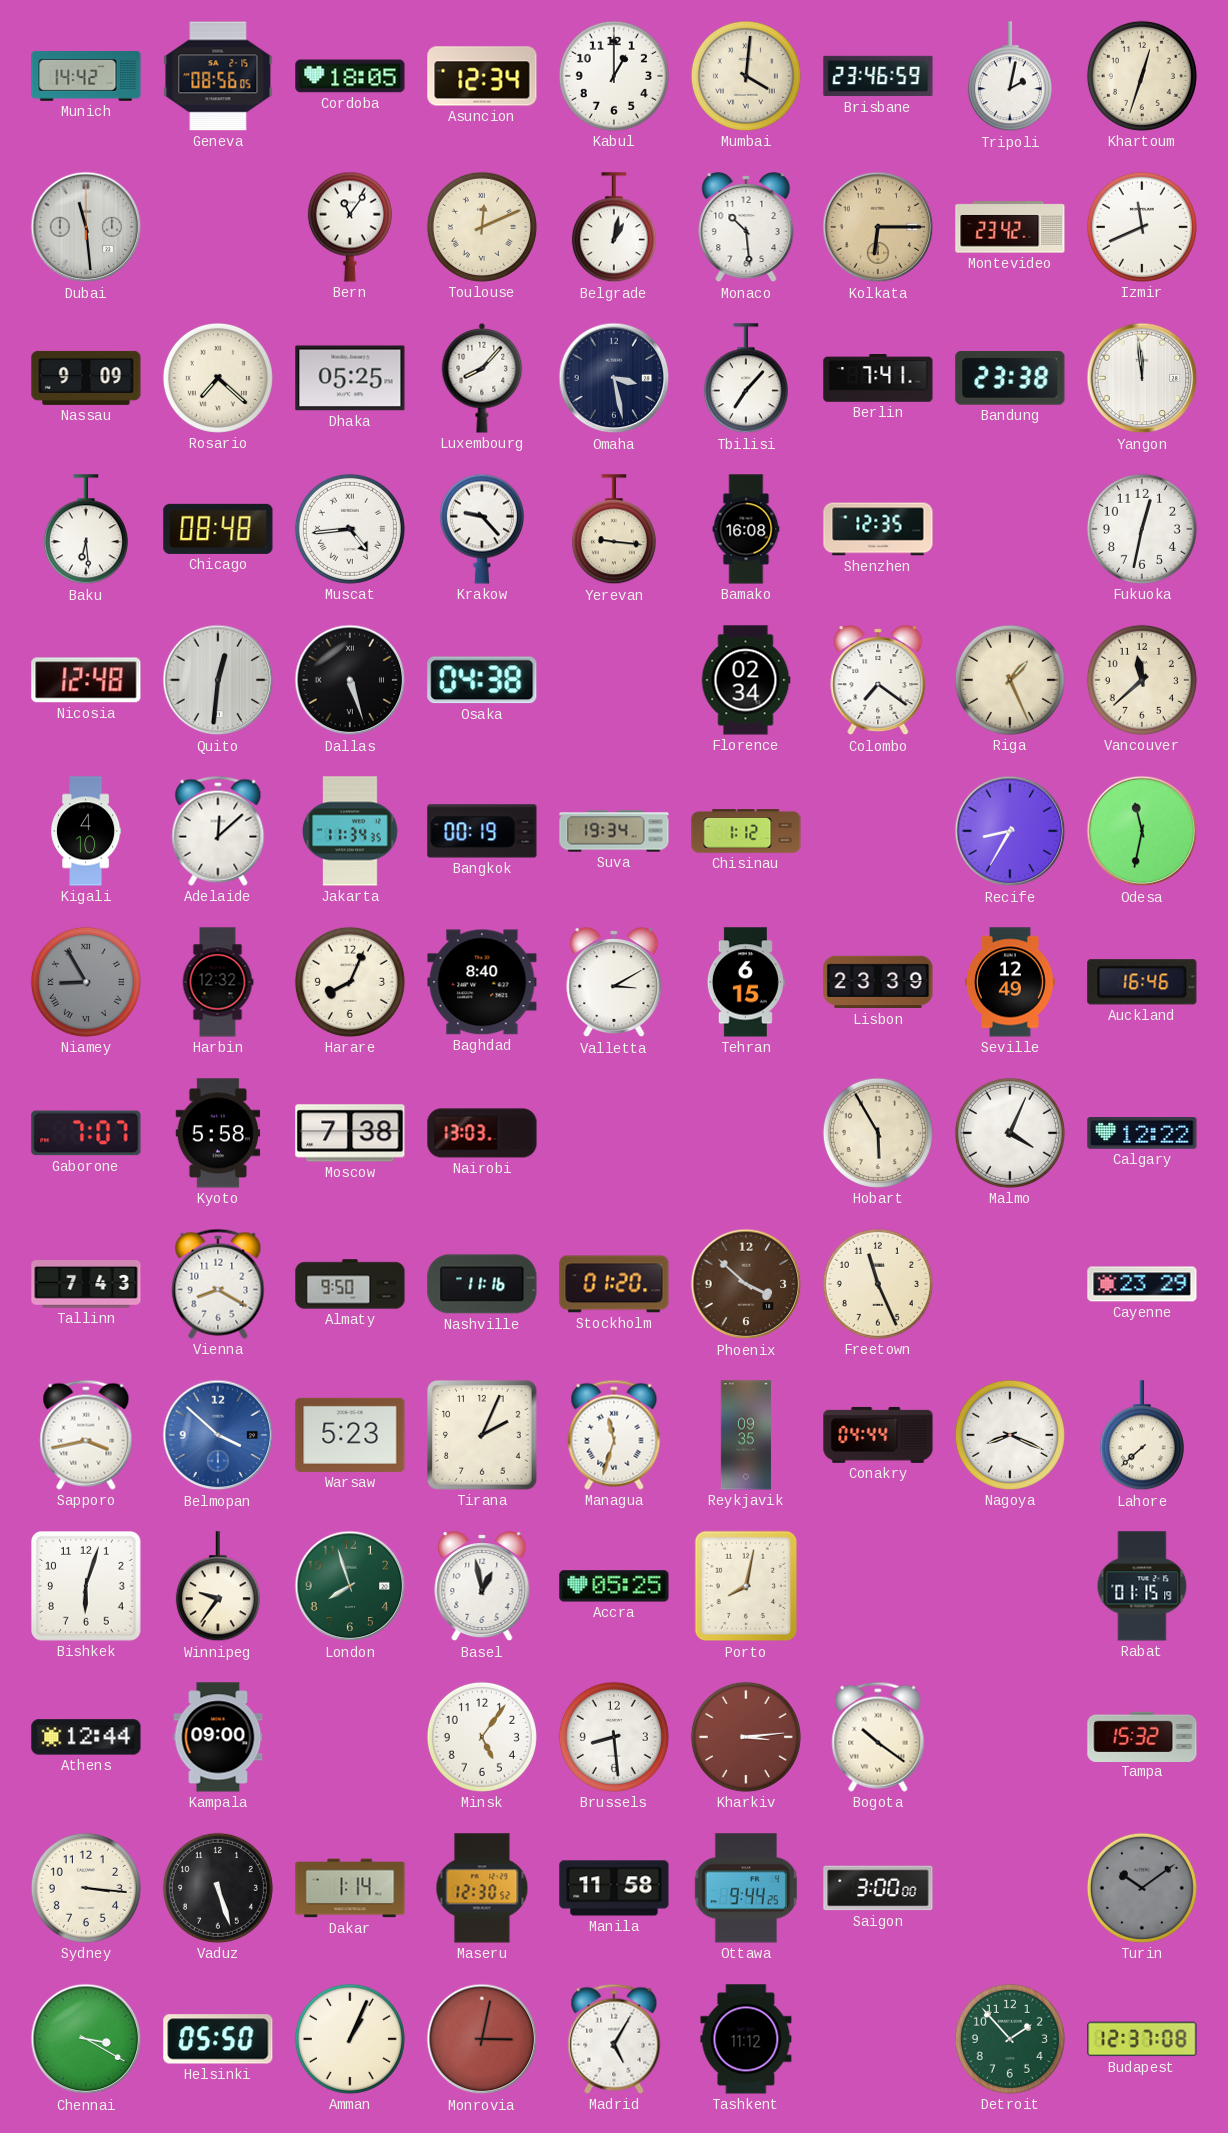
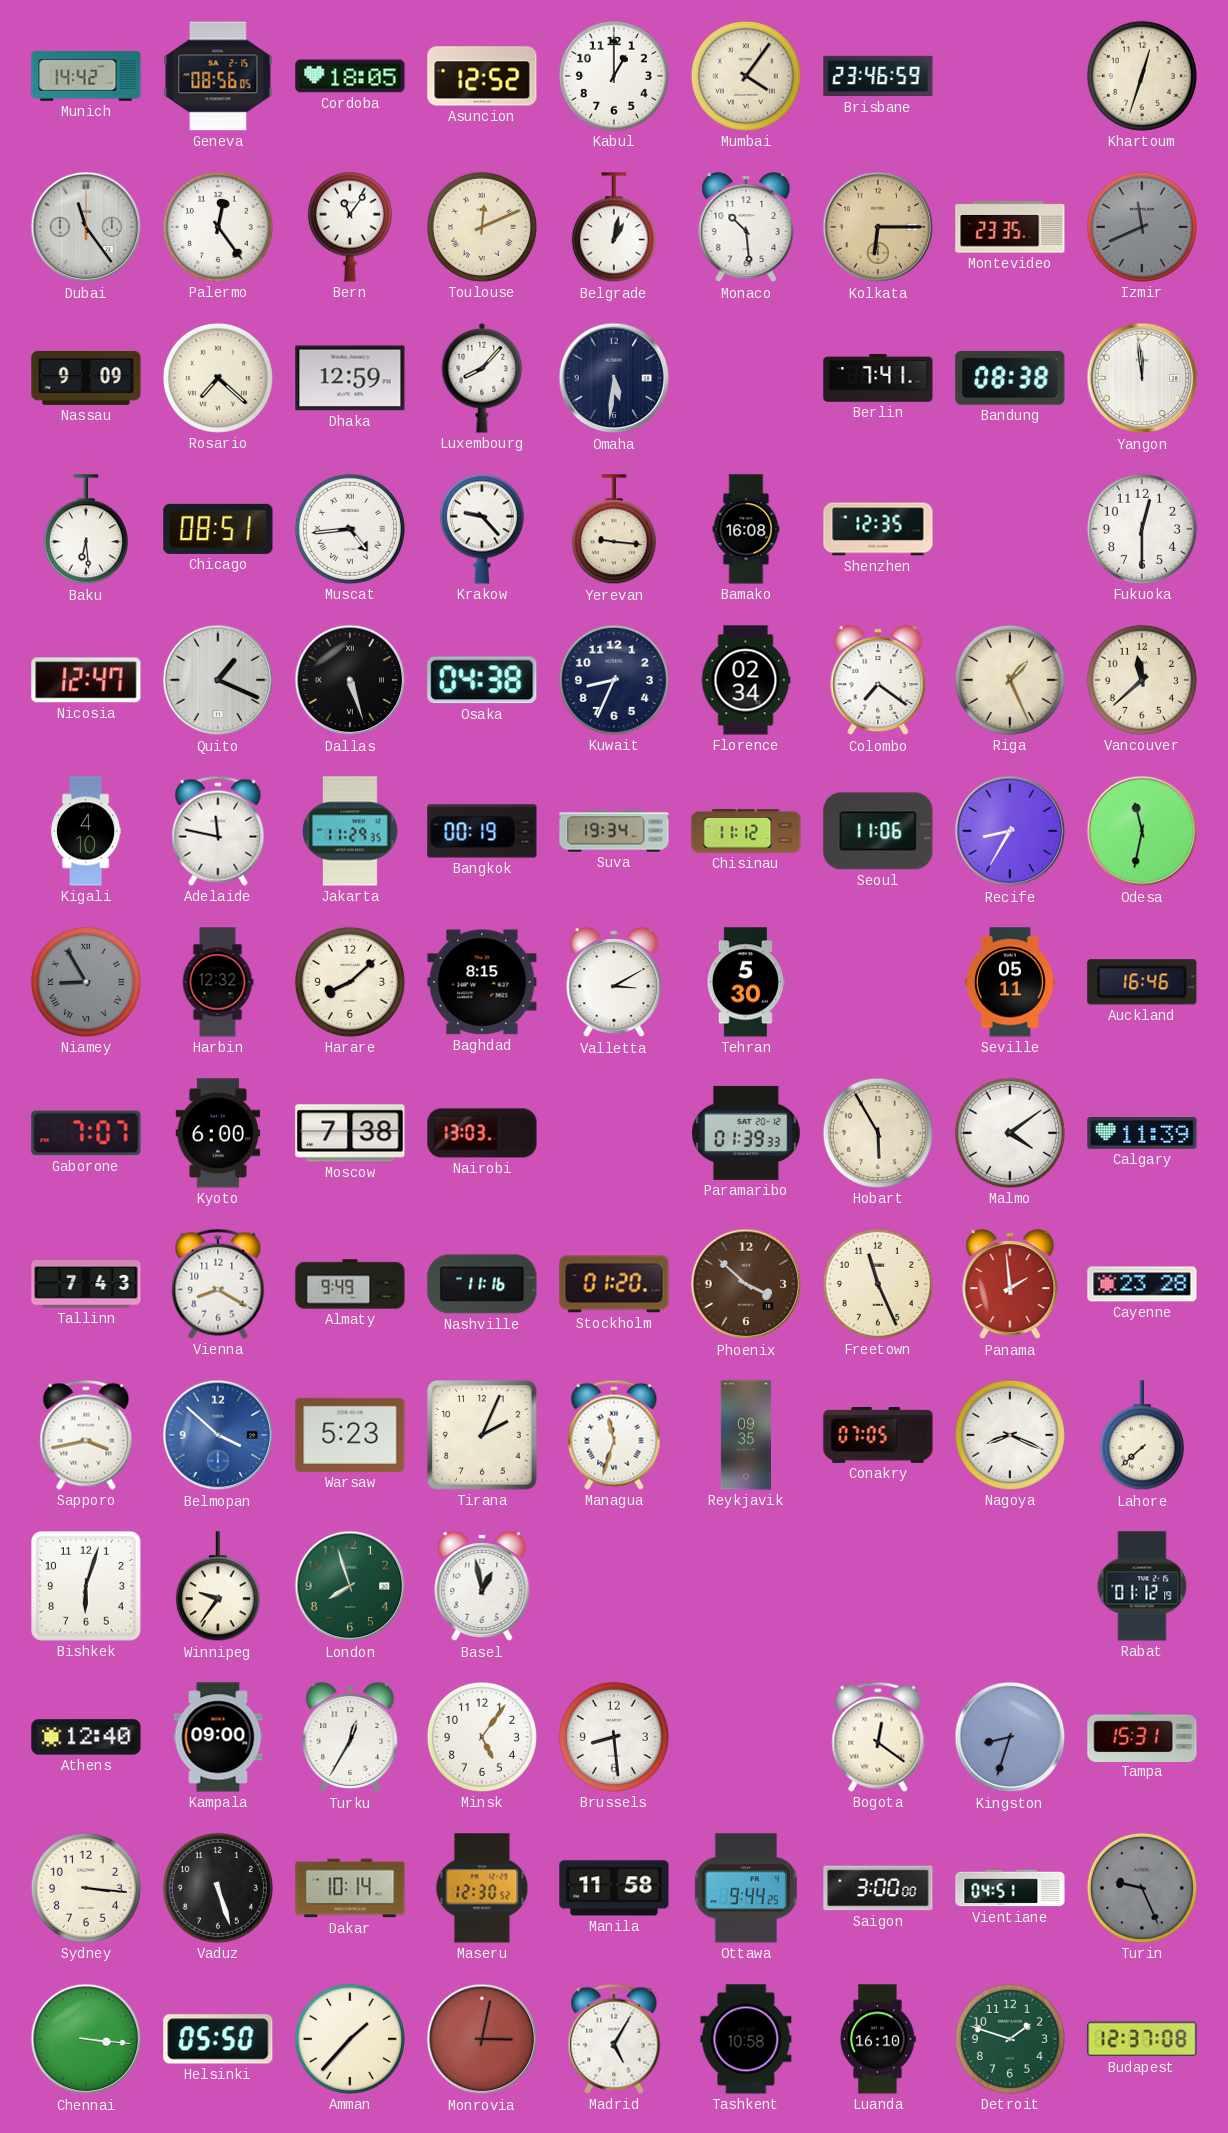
Asuncion: 12:34 -> 12:52 (482, 76)
Mumbai: 4:01 -> 4:06 (746, 76)
Tripoli: 2:02 -> none (1010, 77)
Dubai: 11:29 -> 11:24 (86, 227)
Palermo: none -> 12:24 (218, 227)
Montevideo: 23:42 -> 23:35 (1010, 227)
Izmir dial: white -> grey (1142, 227)
Dhaka: 05:25 -> 12:59 (350, 378)
Omaha: 3:28 -> 5:31 (614, 378)
Tbilisi: 7:07 -> none (746, 379)
Bandung: 23:38 -> 08:38 (1010, 378)
Chicago: 08:48 -> 08:51 (218, 529)
Fukuoka: 12:32 -> 12:30 (1142, 529)
Nicosia: 12:48 -> 12:47 (86, 680)
Quito: 12:31 -> 1:19 (218, 680)
Kuwait: none -> 8:34 (614, 680)
Adelaide: 12:08 -> 11:47 (218, 831)
Jakarta: 11:34 -> 11:29 (350, 831)
Chisinau: 1:12 -> 11:12 (746, 831)
Seoul: none -> 11:06 (878, 831)
Harare: 8:04 -> 8:08 (350, 982)
Baghdad: 8:40 -> 8:15 (482, 982)
Tehran: 6:15 -> 5:30 (746, 982)
Lisbon: 23:39 -> none (878, 982)
Seville: 12:49 -> 05:11 (1010, 982)
Kyoto: 5:58 -> 6:00 (218, 1133)
Paramaribo: none -> 01:39 (747, 1133)
Malmo: 4:04 -> 4:09 (1010, 1133)
Calgary: 12:22 -> 11:39 (1142, 1134)
Almaty: 9:50 -> 9:49 (350, 1284)
Panama: none -> 1:59 (1010, 1285)
Cayenne: 23:29 -> 23:28 (1142, 1284)
Conakry: 04:44 -> 07:05 (878, 1435)
Accra: 05:25 -> none (614, 1586)
Porto: 8:02 -> none (746, 1586)
Rabat: 01:15 -> 01:12 (1142, 1586)
Athens: 12:44 -> 12:40 (86, 1737)
Turku: none -> 12:35 (350, 1738)
Kharkiv: 3:14 -> none (746, 1737)
Bogota: 10:21 -> 12:21 (878, 1737)
Kingston: none -> 8:33 (1010, 1737)
Tampa: 15:32 -> 15:31 (1142, 1736)
Dakar: 1:14 -> 10:14 (350, 1888)
Vientiane: none -> 04:51 (1010, 1888)
Turin: 10:09 -> 9:26 (1142, 1888)
Chennai: 3:20 -> 3:16 (86, 2039)
Amman: 1:04 -> 1:37 (350, 2039)
Tashkent: 11:12 -> 10:58 (746, 2039)
Luanda: none -> 16:10 (878, 2039)
Detroit: 1:53 -> 1:48 (1010, 2039)
